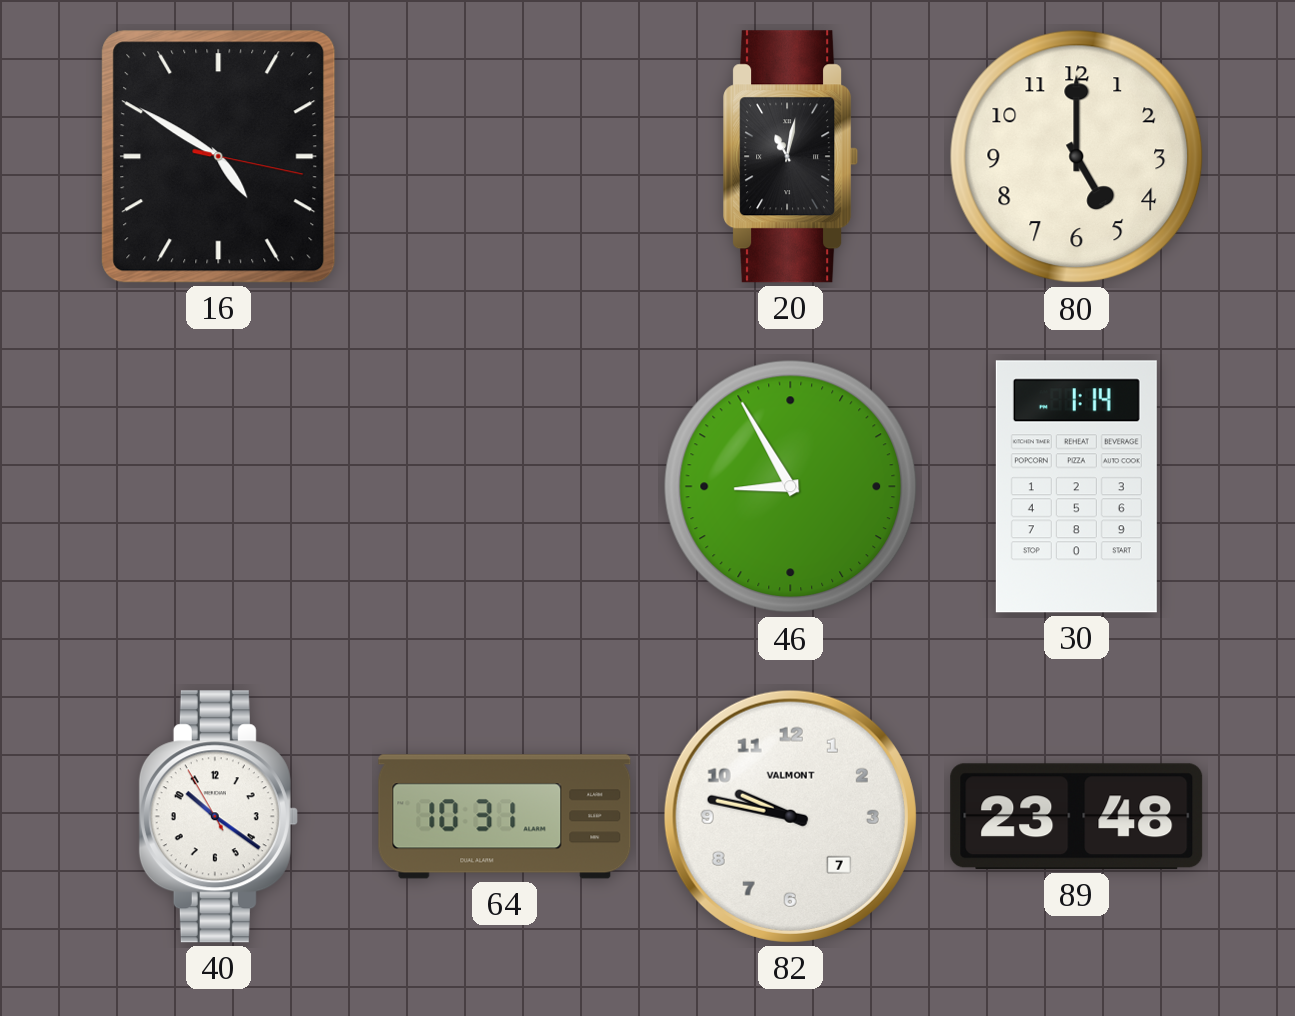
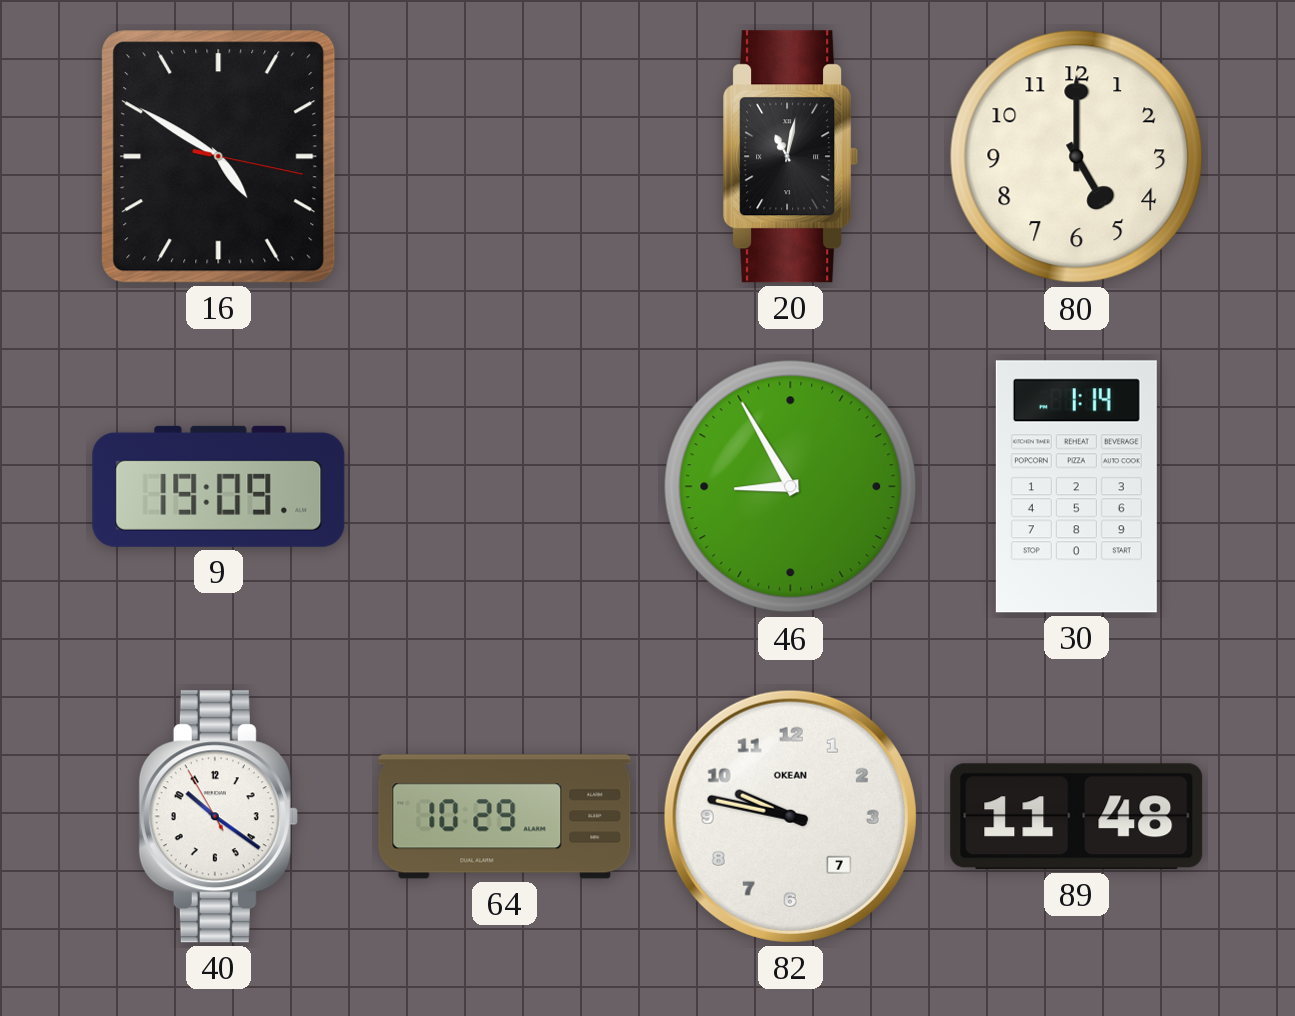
9: none -> 19:09 (219, 486)
64: 10:31 -> 10:29 (505, 817)
82 brand: VALMONT -> OKEAN (790, 816)
89: 23:48 -> 11:48 (1077, 817)
